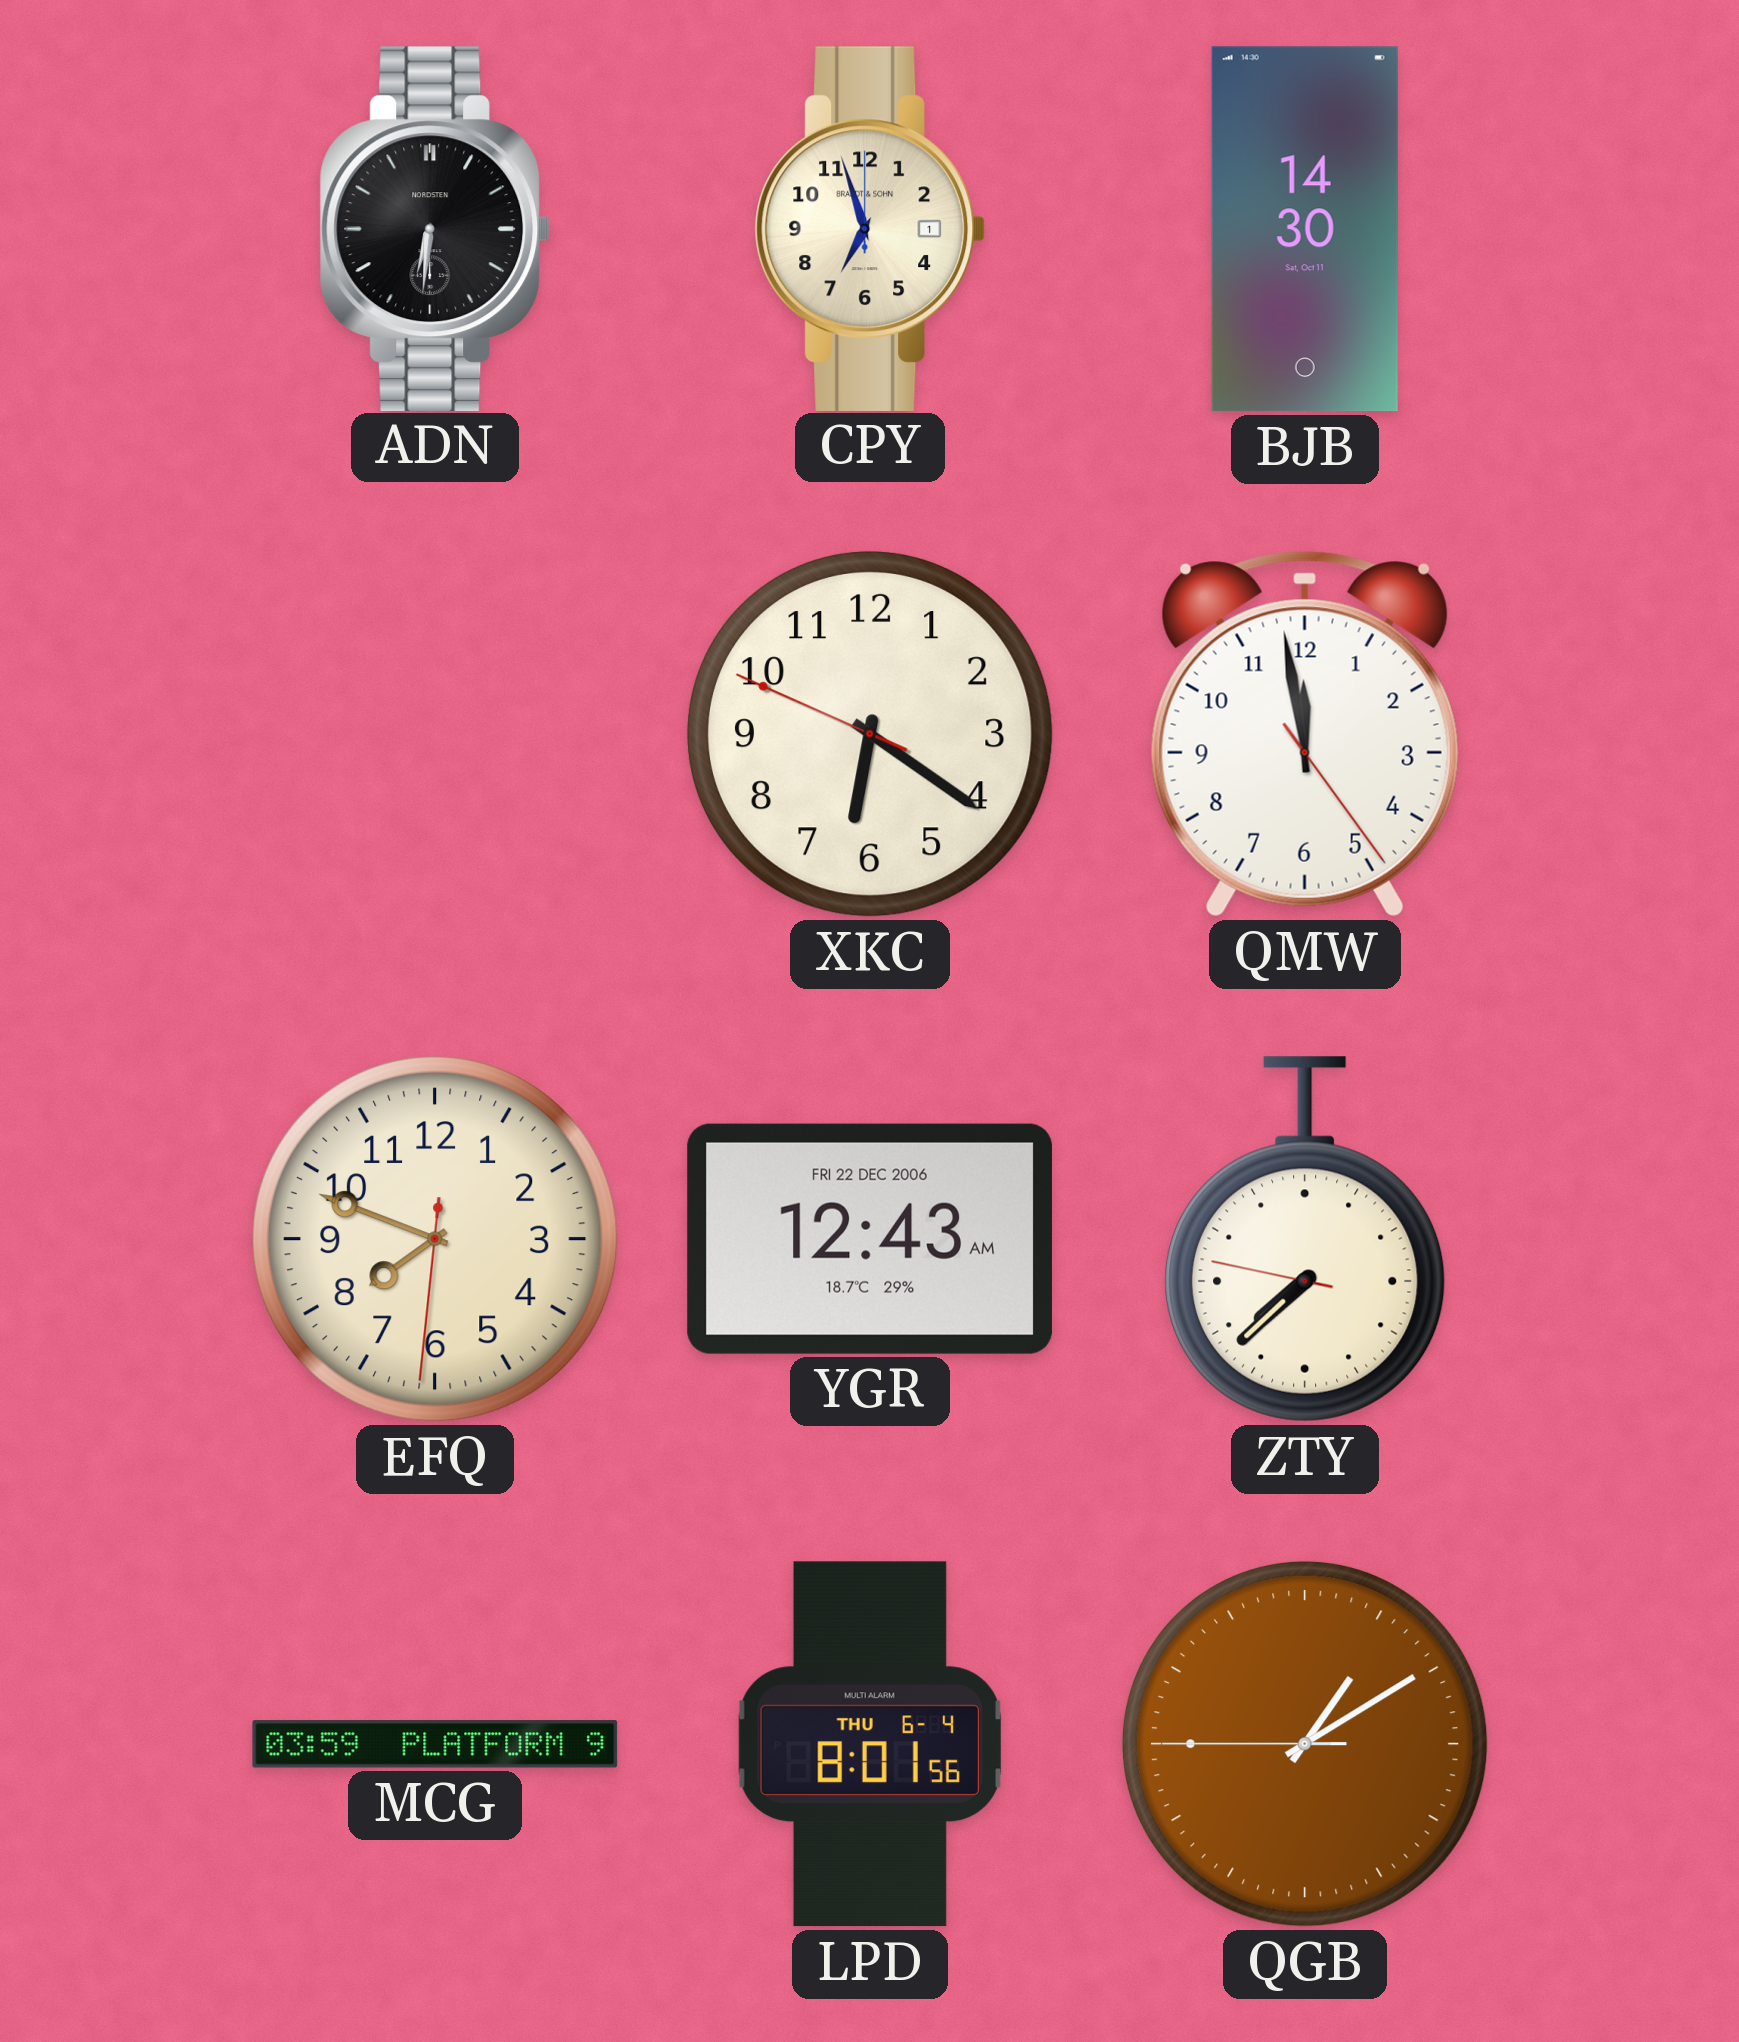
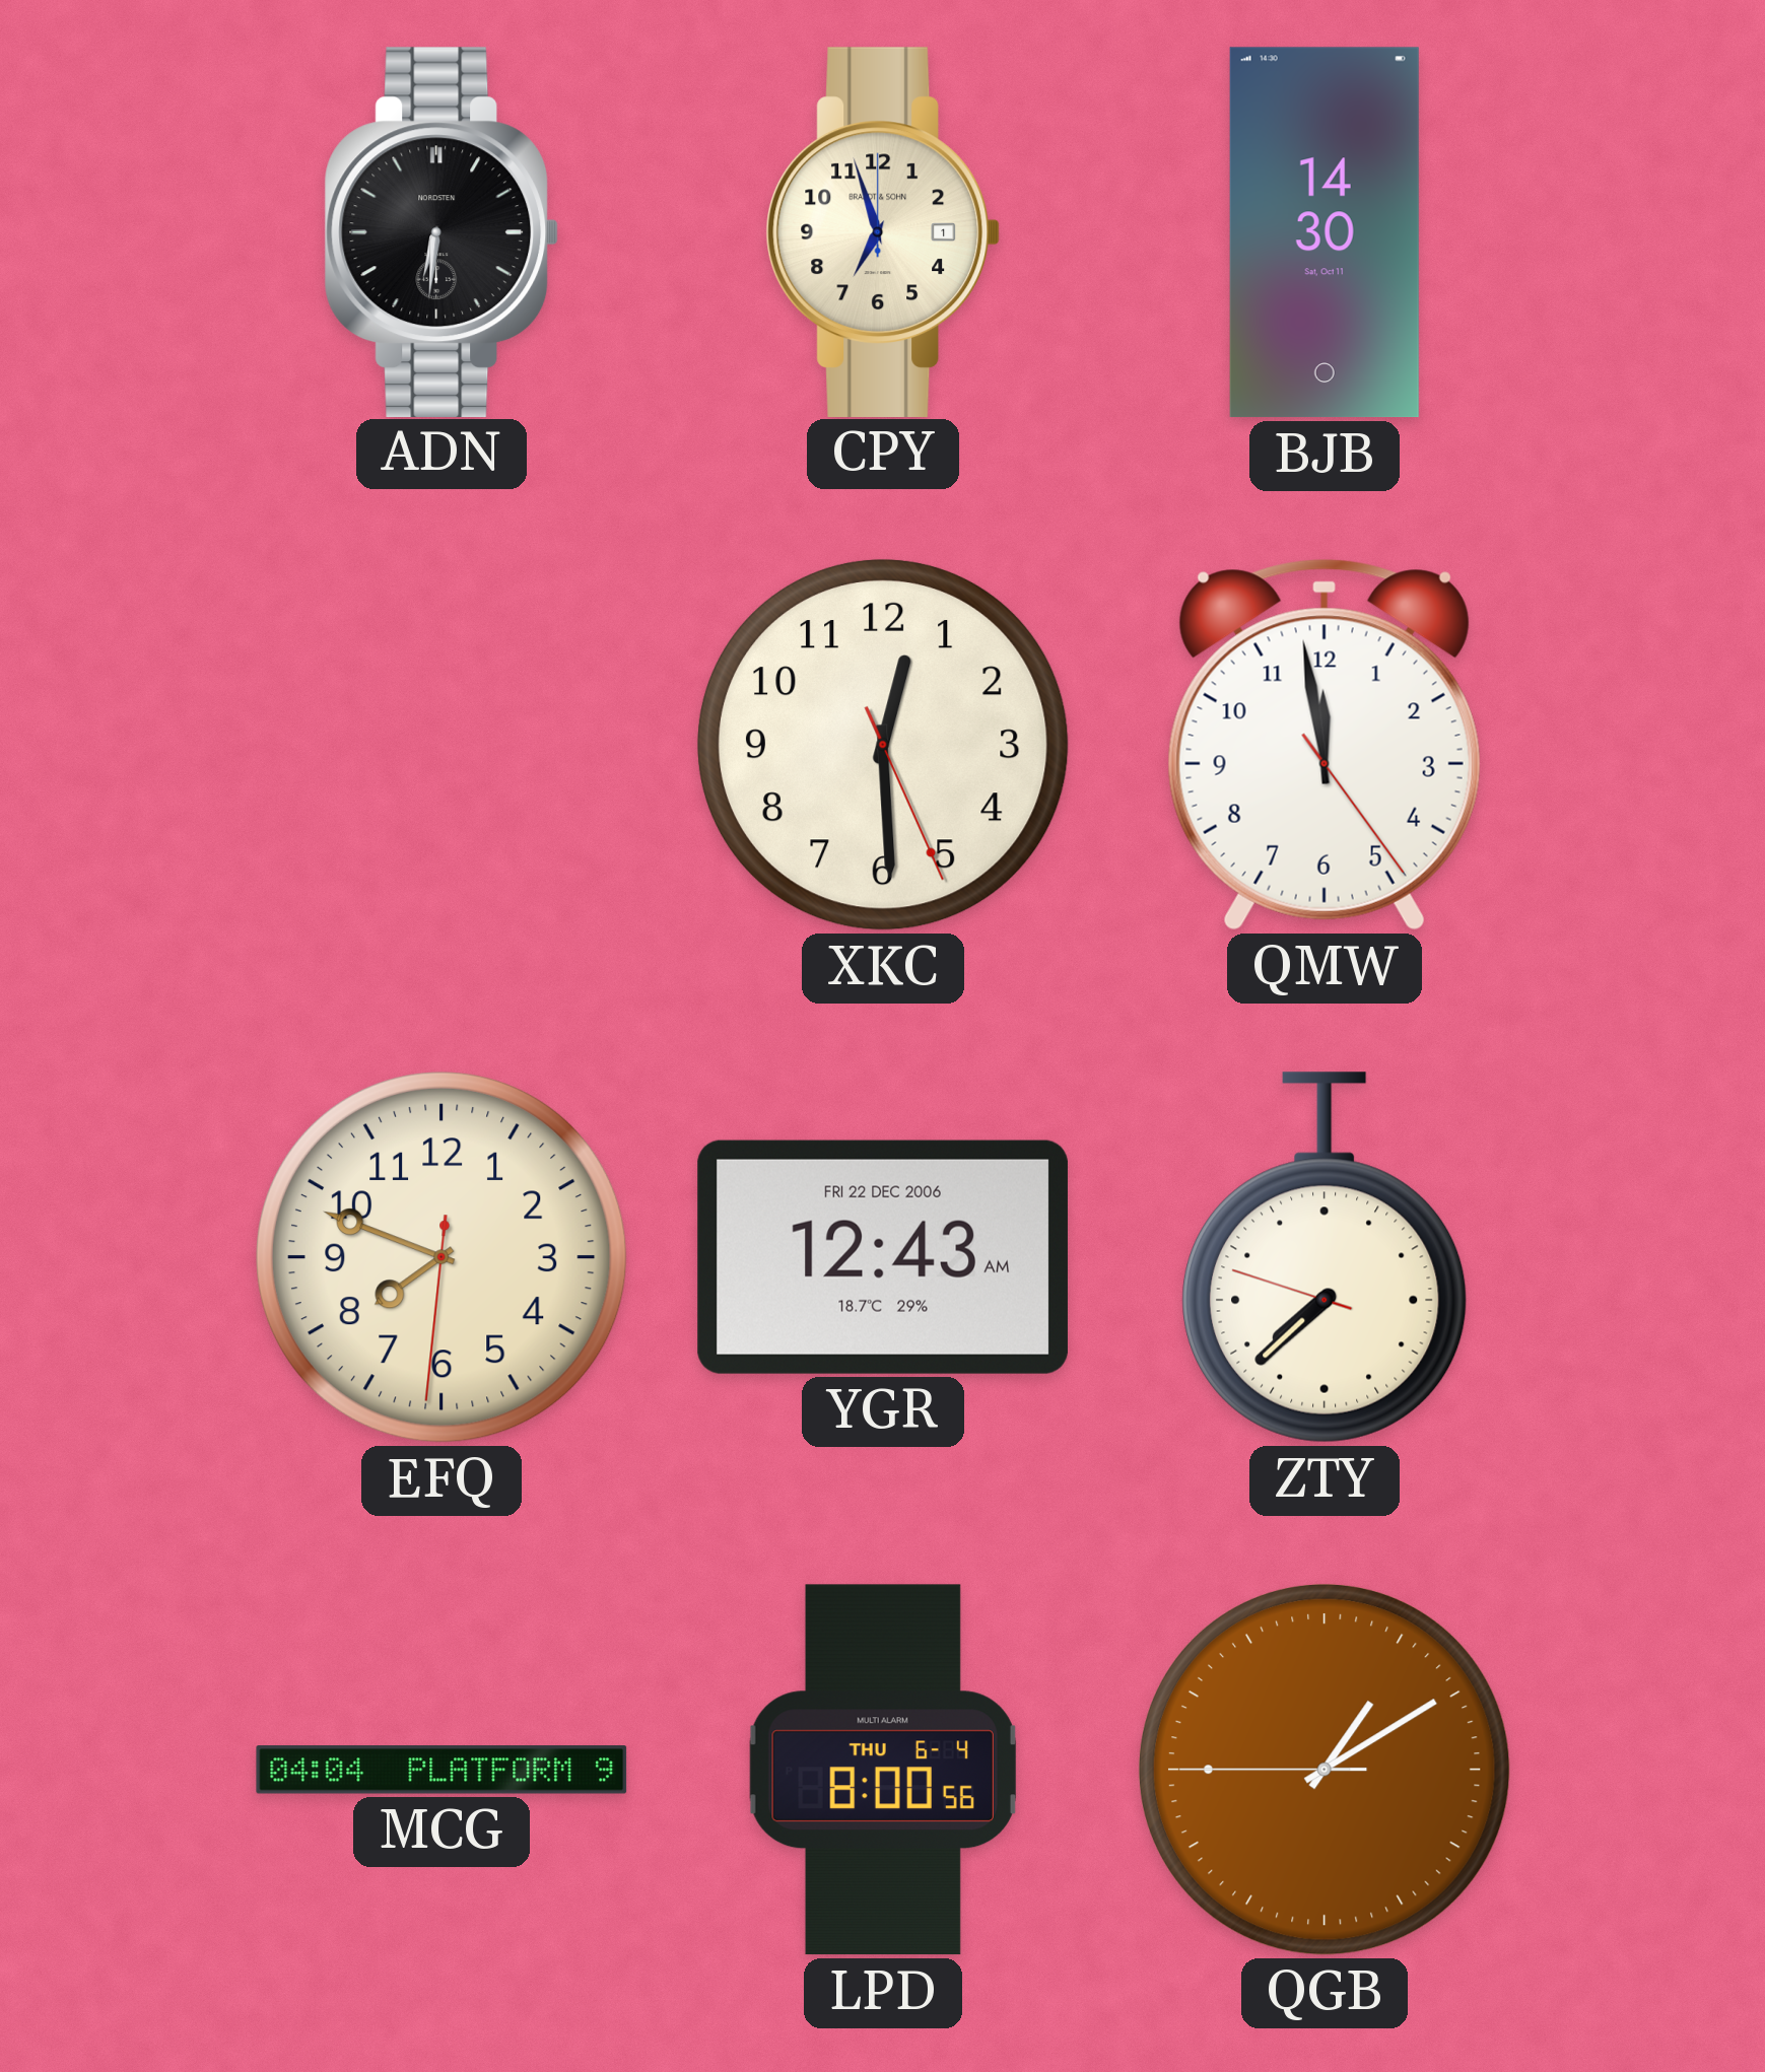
XKC: 6:20 -> 12:29 (883, 745)
ZTY: 7:37:47 -> 7:37:48 (1325, 1257)
MCG: 03:59 -> 04:04 (442, 1770)
LPD: 8:01 -> 8:00 (883, 1770)
